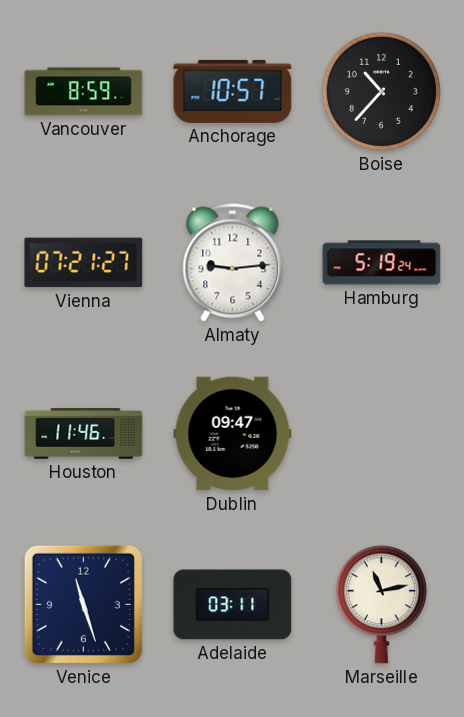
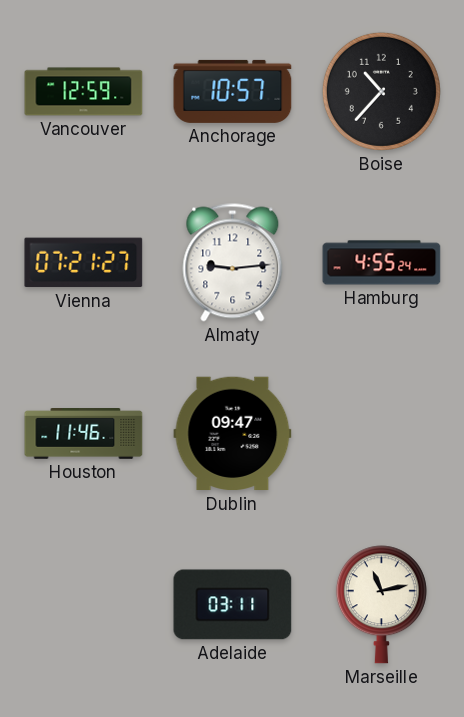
Vancouver: 8:59 -> 12:59 (84, 92)
Hamburg: 5:19 -> 4:55 (382, 263)
Venice: 11:27 -> none (83, 604)
